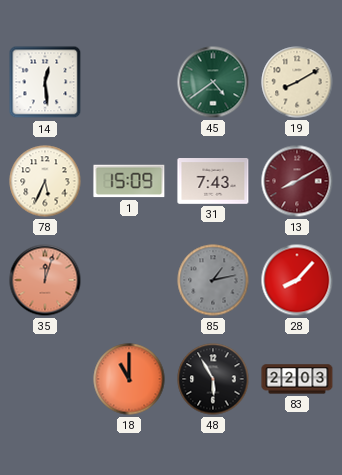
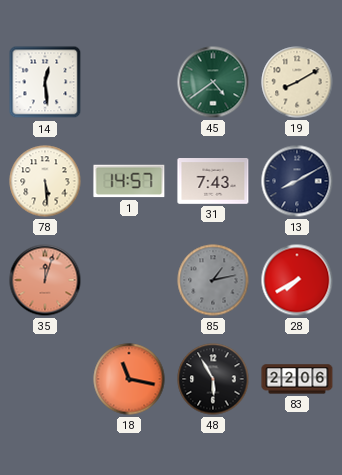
78: 5:34 -> 5:29 (45, 181)
1: 15:09 -> 14:57 (129, 181)
13 dial: burgundy -> navy (297, 181)
28: 8:07 -> 7:40 (297, 280)
18: 11:00 -> 11:17 (129, 379)
83: 22:03 -> 22:06 (297, 379)
